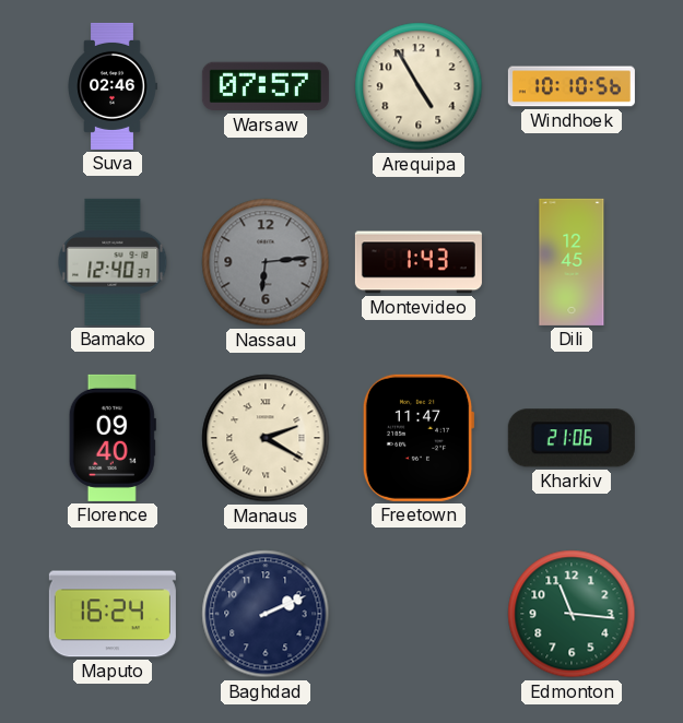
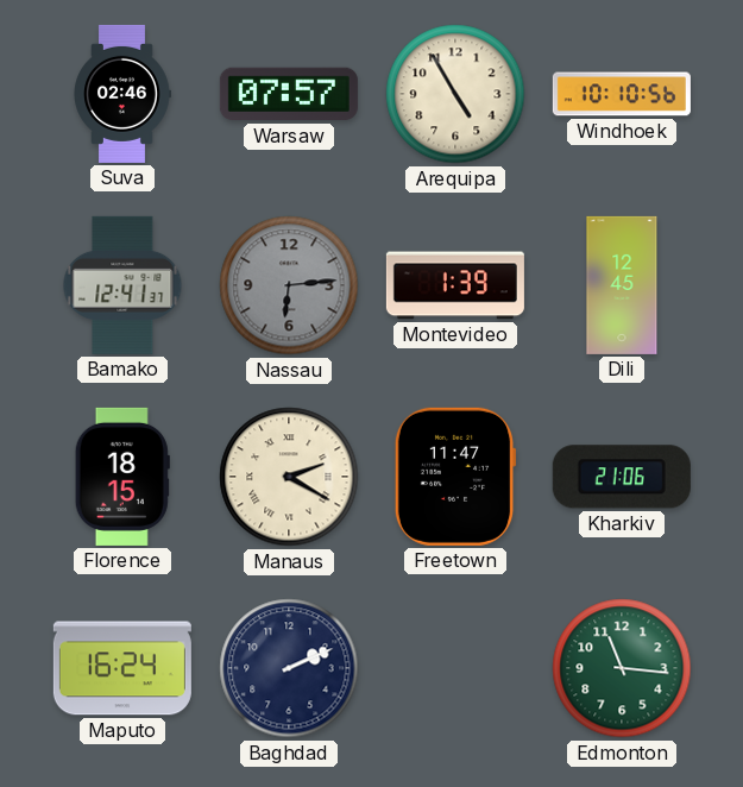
Bamako: 12:40 -> 12:41 (122, 285)
Montevideo: 1:43 -> 1:39 (455, 285)
Florence: 09:40 -> 18:15 (122, 477)
